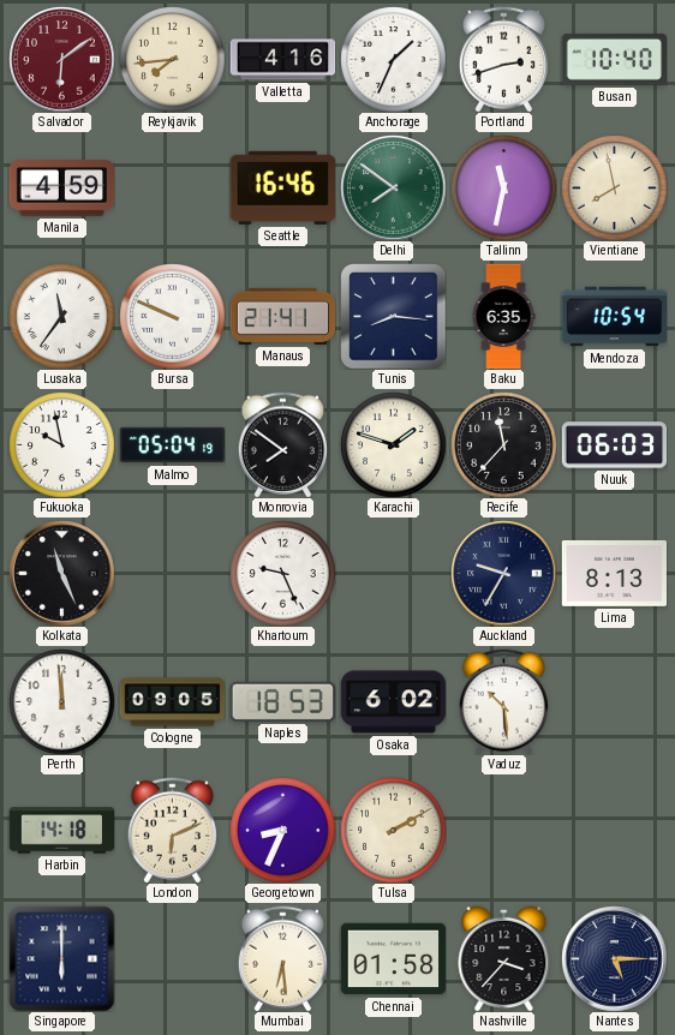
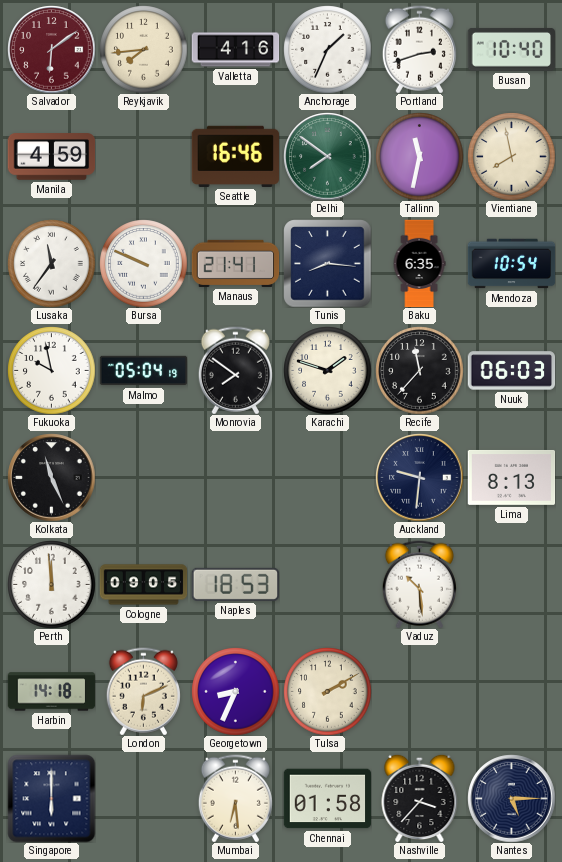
Khartoum: 9:26 -> none (282, 573)
Auckland: 9:35 -> 9:31 (419, 477)
Osaka: 6:02 -> none (393, 702)
